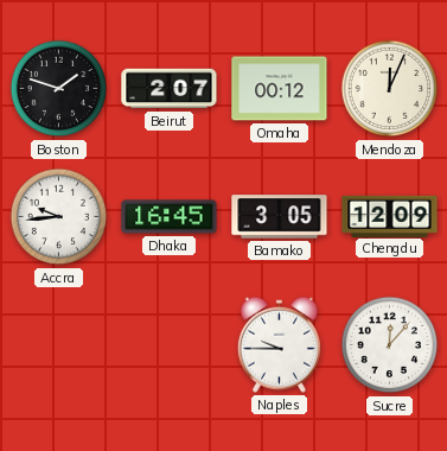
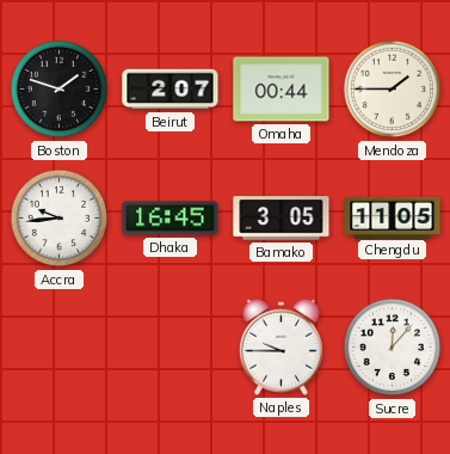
Omaha: 00:12 -> 00:44 (282, 90)
Mendoza: 12:04 -> 1:45 (393, 90)
Chengdu: 12:09 -> 11:05 (393, 217)
